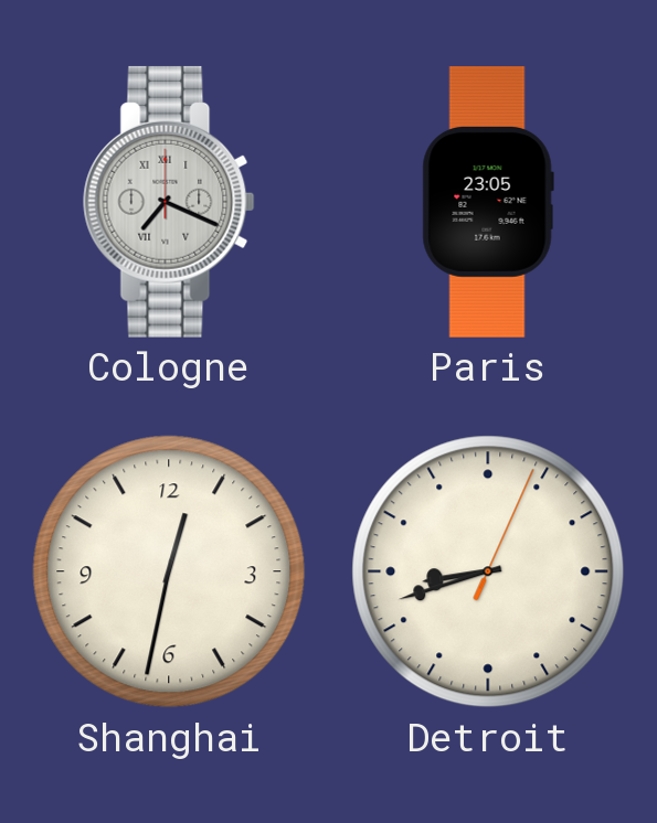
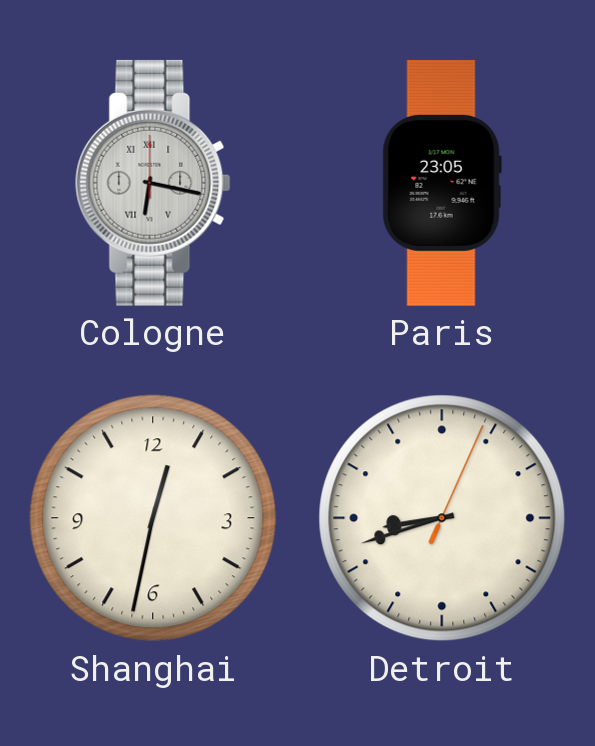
Cologne: 7:19 -> 6:17 (153, 183)
